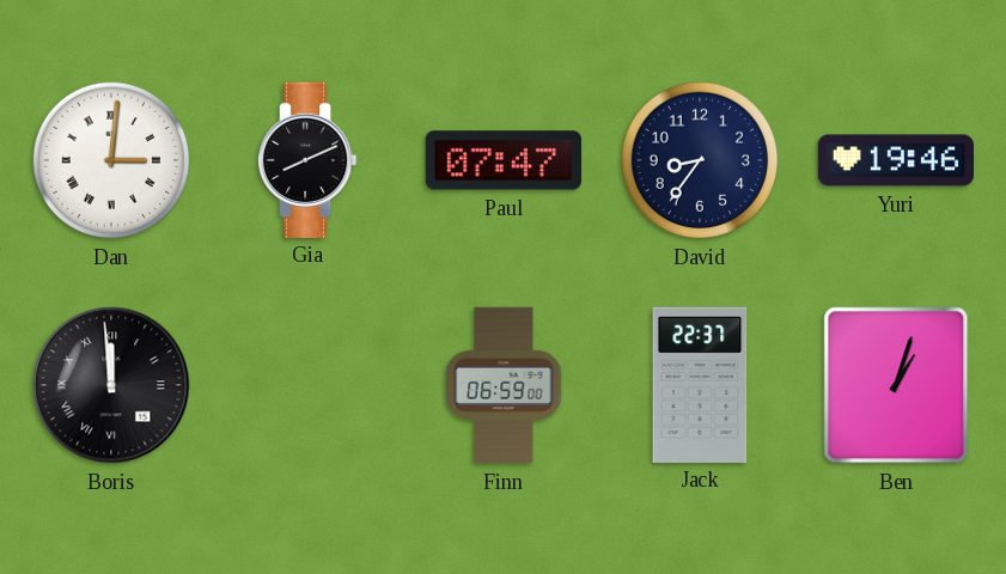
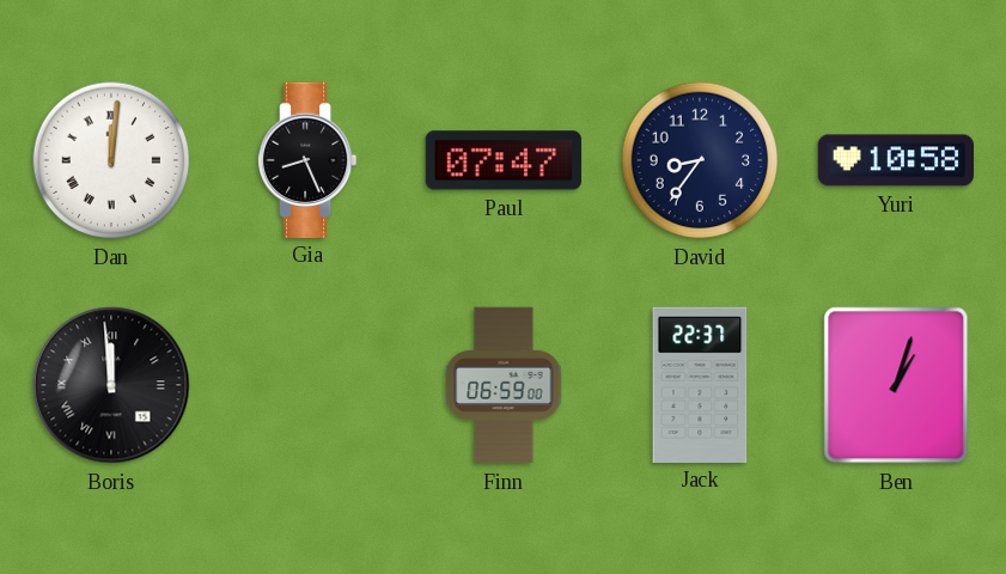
Dan: 3:01 -> 12:01 (111, 160)
Gia: 8:11 -> 8:26 (309, 159)
Yuri: 19:46 -> 10:58 (895, 160)
